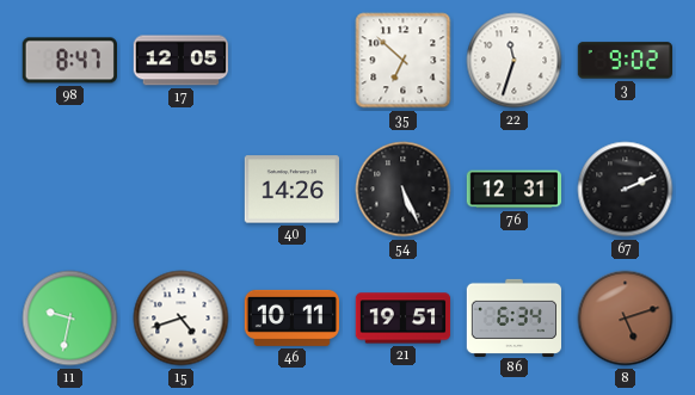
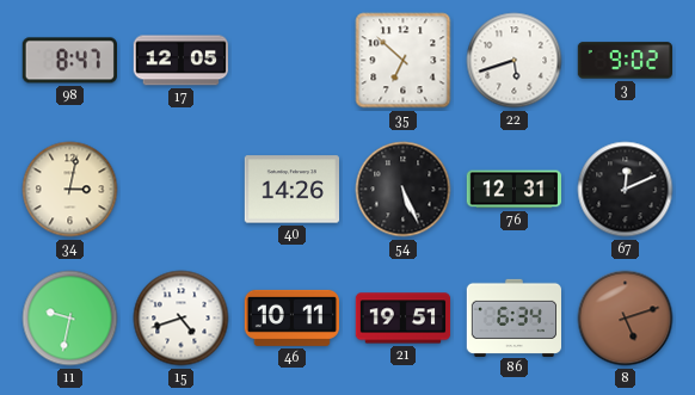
22: 11:33 -> 5:42 (515, 61)
34: none -> 3:02 (70, 190)
67: 2:11 -> 12:11 (626, 190)
